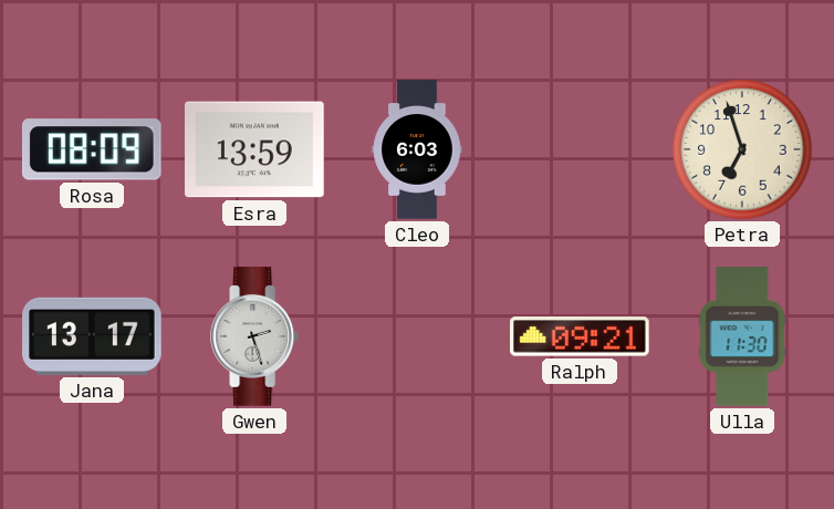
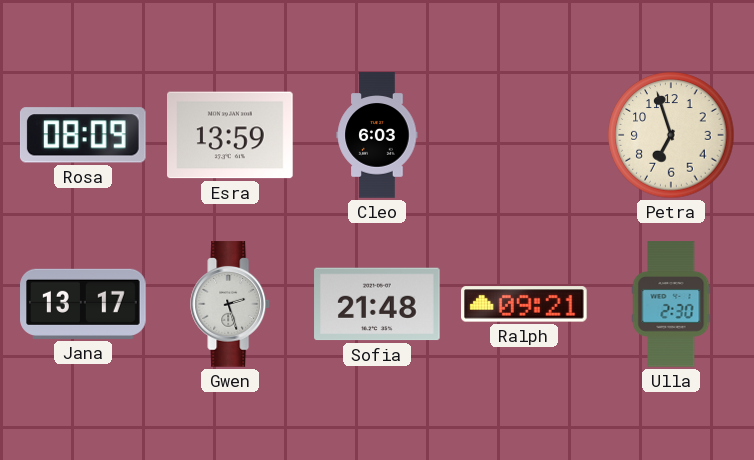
Sofia: none -> 21:48 (377, 304)
Ulla: 11:30 -> 2:30 (671, 304)
